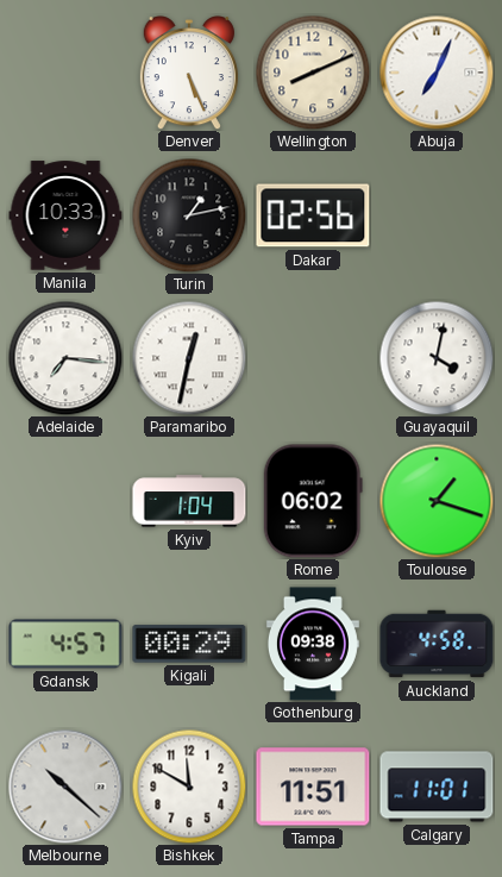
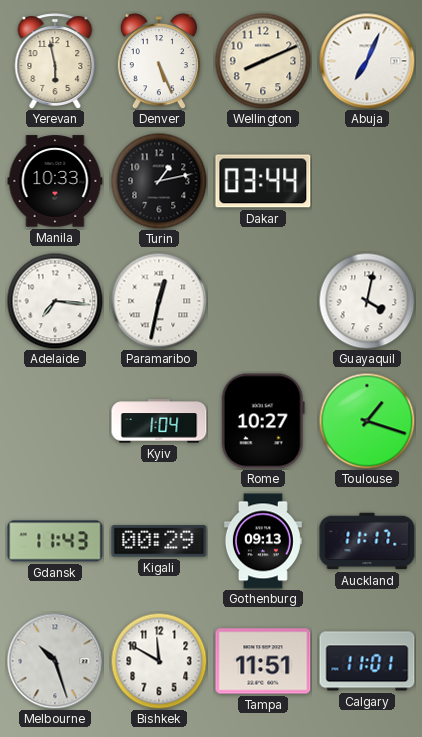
Yerevan: none -> 5:58 (55, 61)
Dakar: 02:56 -> 03:44 (263, 181)
Rome: 06:02 -> 10:27 (263, 421)
Gdansk: 4:57 -> 11:43 (55, 541)
Gothenburg: 09:38 -> 09:13 (263, 541)
Auckland: 4:58 -> 11:17 (367, 541)
Melbourne: 10:22 -> 10:27 (55, 661)
